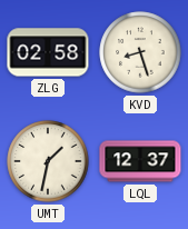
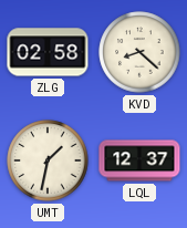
KVD: 8:27 -> 8:22 (139, 52)
